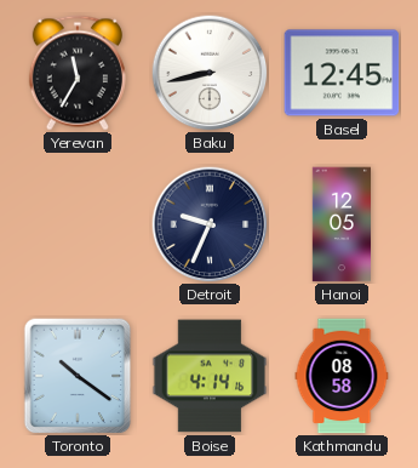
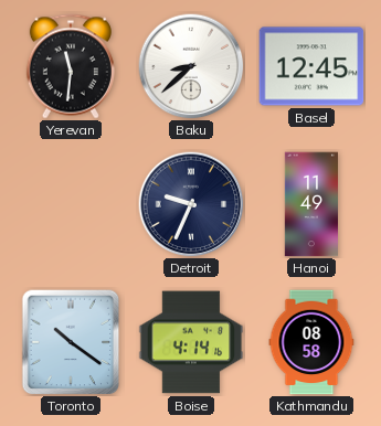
Yerevan: 11:35 -> 11:31 (71, 66)
Baku: 8:43 -> 8:38 (191, 66)
Hanoi: 12:05 -> 11:49 (310, 204)
